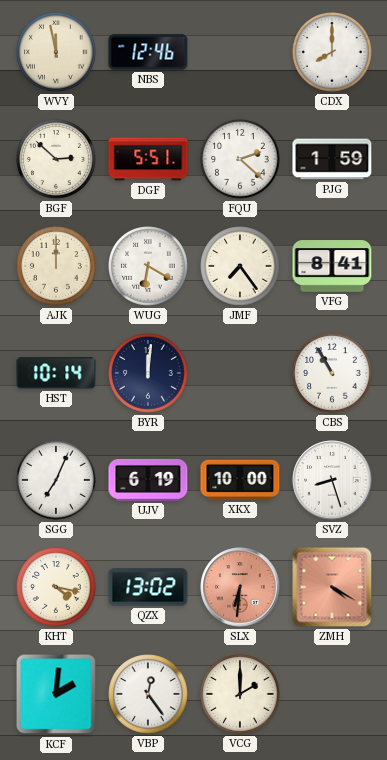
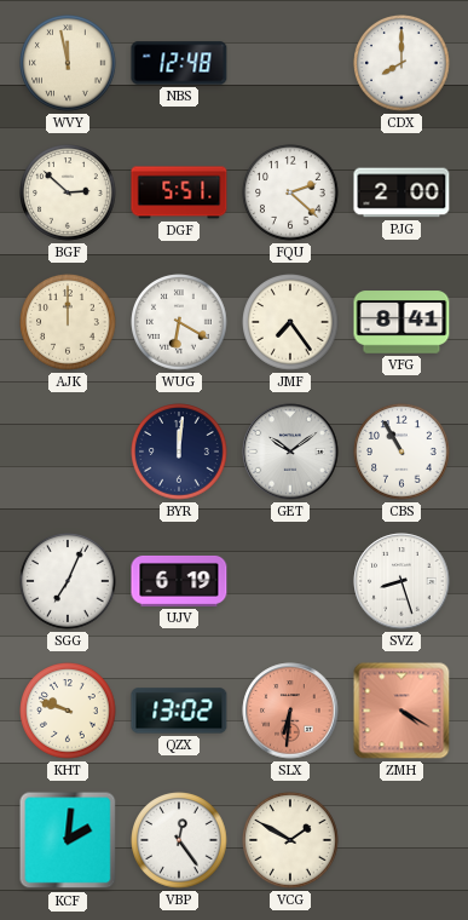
NBS: 12:46 -> 12:48 (179, 63)
PJG: 1:59 -> 2:00 (401, 192)
HST: 10:14 -> none (56, 373)
GET: none -> 10:09 (290, 452)
XKX: 10:00 -> none (240, 480)
KHT: 4:17 -> 9:48 (68, 711)
VCG: 2:00 -> 1:50 (290, 840)
